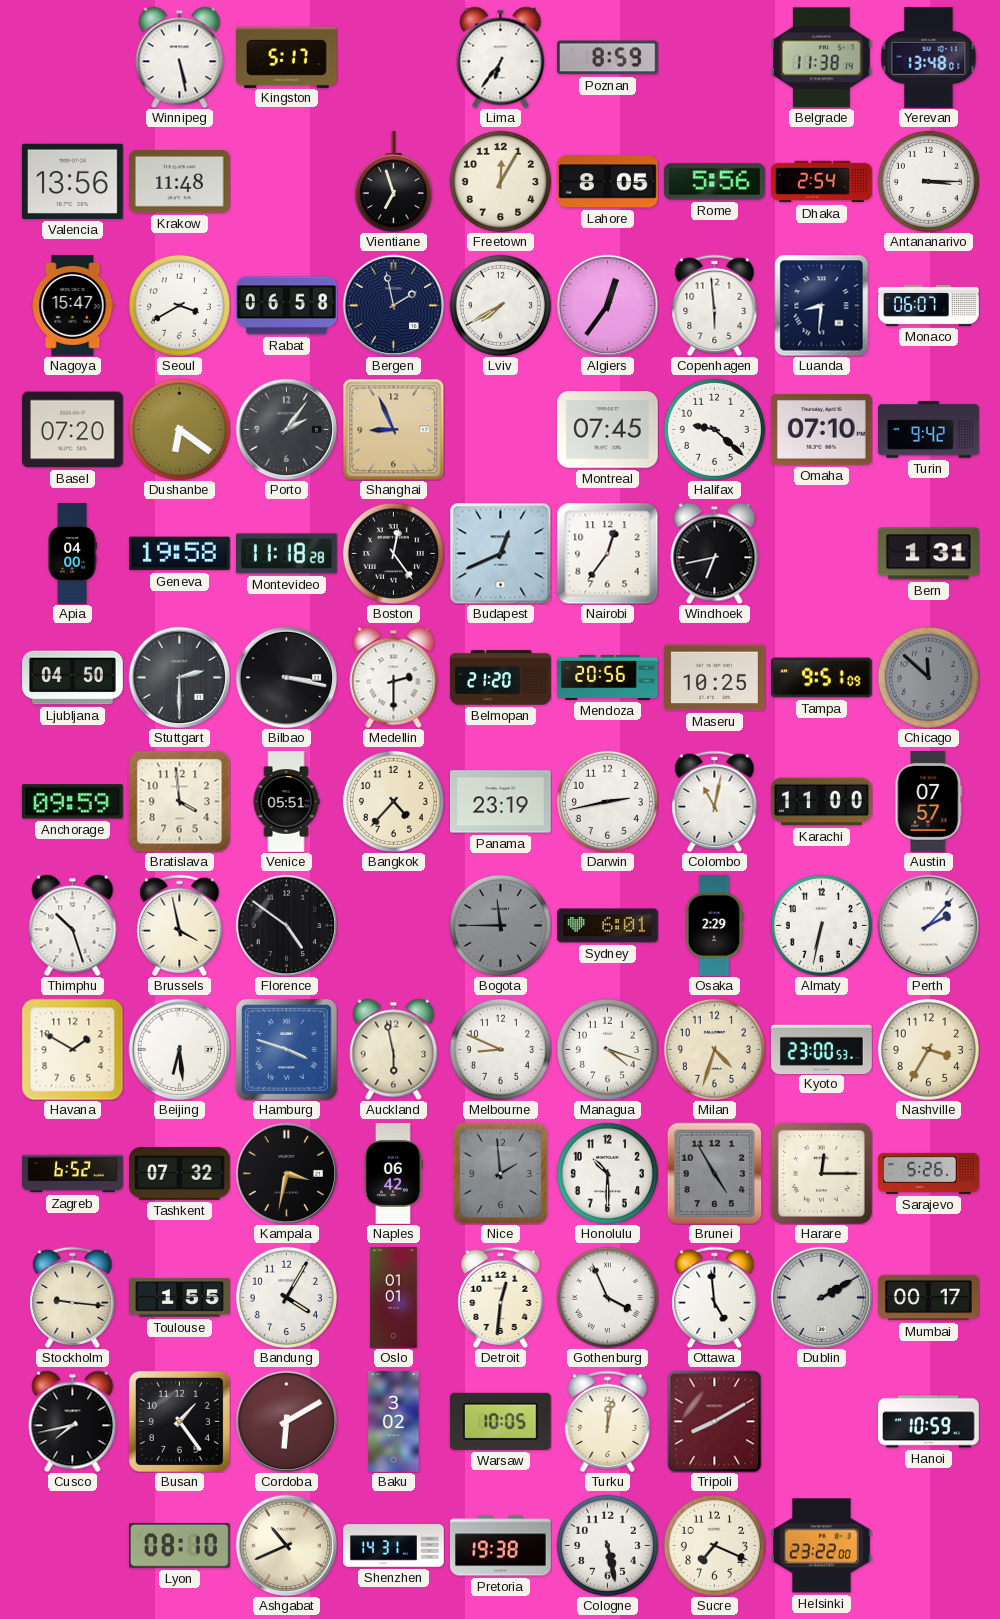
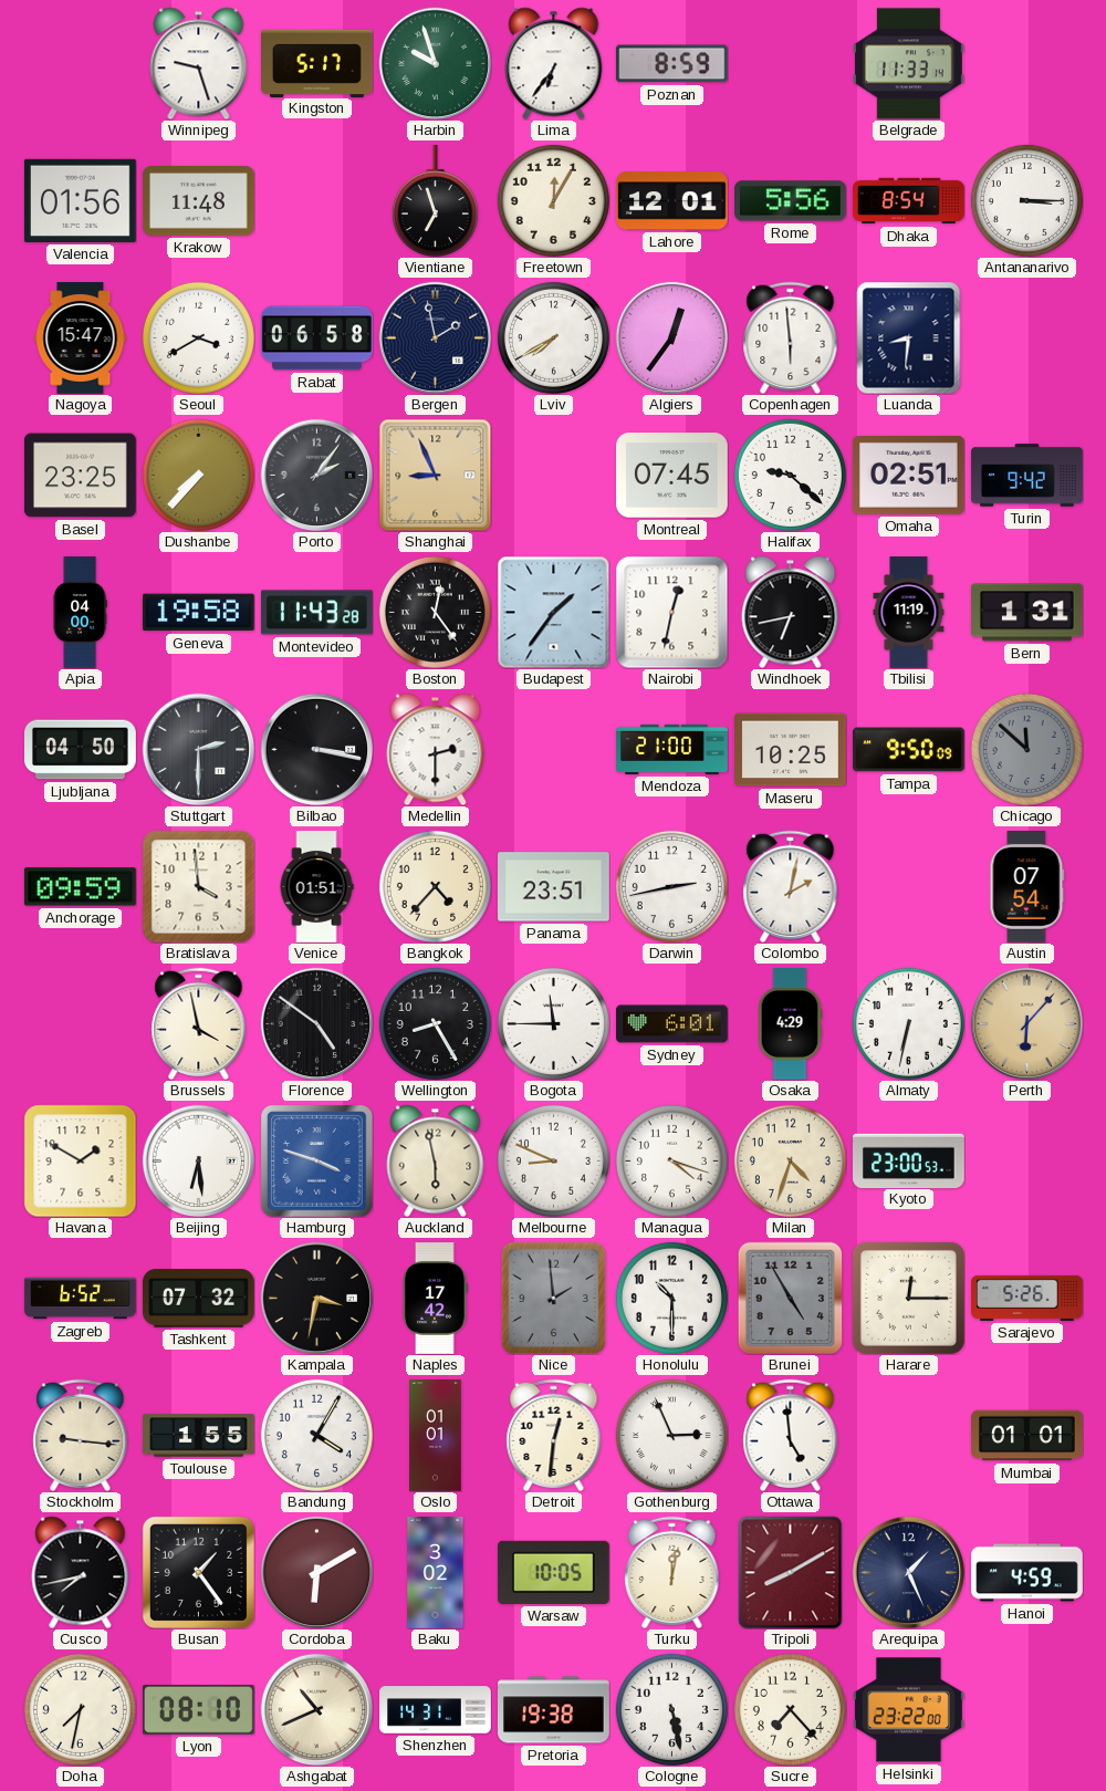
Winnipeg: 5:28 -> 9:27 (199, 63)
Harbin: none -> 9:57 (435, 63)
Belgrade: 11:38 -> 11:33 (908, 64)
Yerevan: 13:48 -> none (929, 58)
Valencia: 13:56 -> 01:56 (80, 200)
Lahore: 8:05 -> 12:01 (672, 201)
Dhaka: 2:54 -> 8:54 (909, 201)
Monaco: 06:07 -> none (929, 306)
Basel: 07:20 -> 23:25 (81, 476)
Dushanbe: 6:21 -> 7:37 (198, 475)
Omaha: 07:10 -> 02:51 (909, 475)
Montevideo: 11:18 -> 11:43 (317, 613)
Budapest: 12:41 -> 1:36 (553, 612)
Nairobi: 12:36 -> 12:32 (671, 612)
Tbilisi: none -> 11:19 (909, 613)
Belmopan: 21:20 -> none (501, 678)
Mendoza: 20:56 -> 21:00 (672, 749)
Tampa: 9:51 -> 9:50 (909, 750)
Venice: 05:51 -> 01:51 (316, 887)
Panama: 23:19 -> 23:51 (554, 887)
Colombo: 11:02 -> 2:02 (791, 886)
Karachi: 11:00 -> none (822, 802)
Austin: 07:57 -> 07:54 (1027, 887)
Thimphu: 10:27 -> none (73, 925)
Wellington: none -> 8:25 (435, 1023)
Bogota dial: grey -> white (553, 1023)
Osaka: 2:29 -> 4:29 (790, 1024)
Perth: 2:07 -> 6:07 (1026, 1023)
Perth dial: white -> champagne (1026, 1023)
Nashville: 3:35 -> none (928, 1049)
Naples: 06:42 -> 17:42 (435, 1299)
Gothenburg: 3:56 -> 2:56 (671, 1435)
Dublin: 2:10 -> none (821, 1297)
Mumbai: 00:17 -> 01:01 (1027, 1436)
Arequipa: none -> 1:26 (908, 1572)
Hanoi: 10:59 -> 4:59 (1027, 1573)
Doha: none -> 7:32 (80, 1709)
Sucre: 7:19 -> 7:23 (790, 1709)
